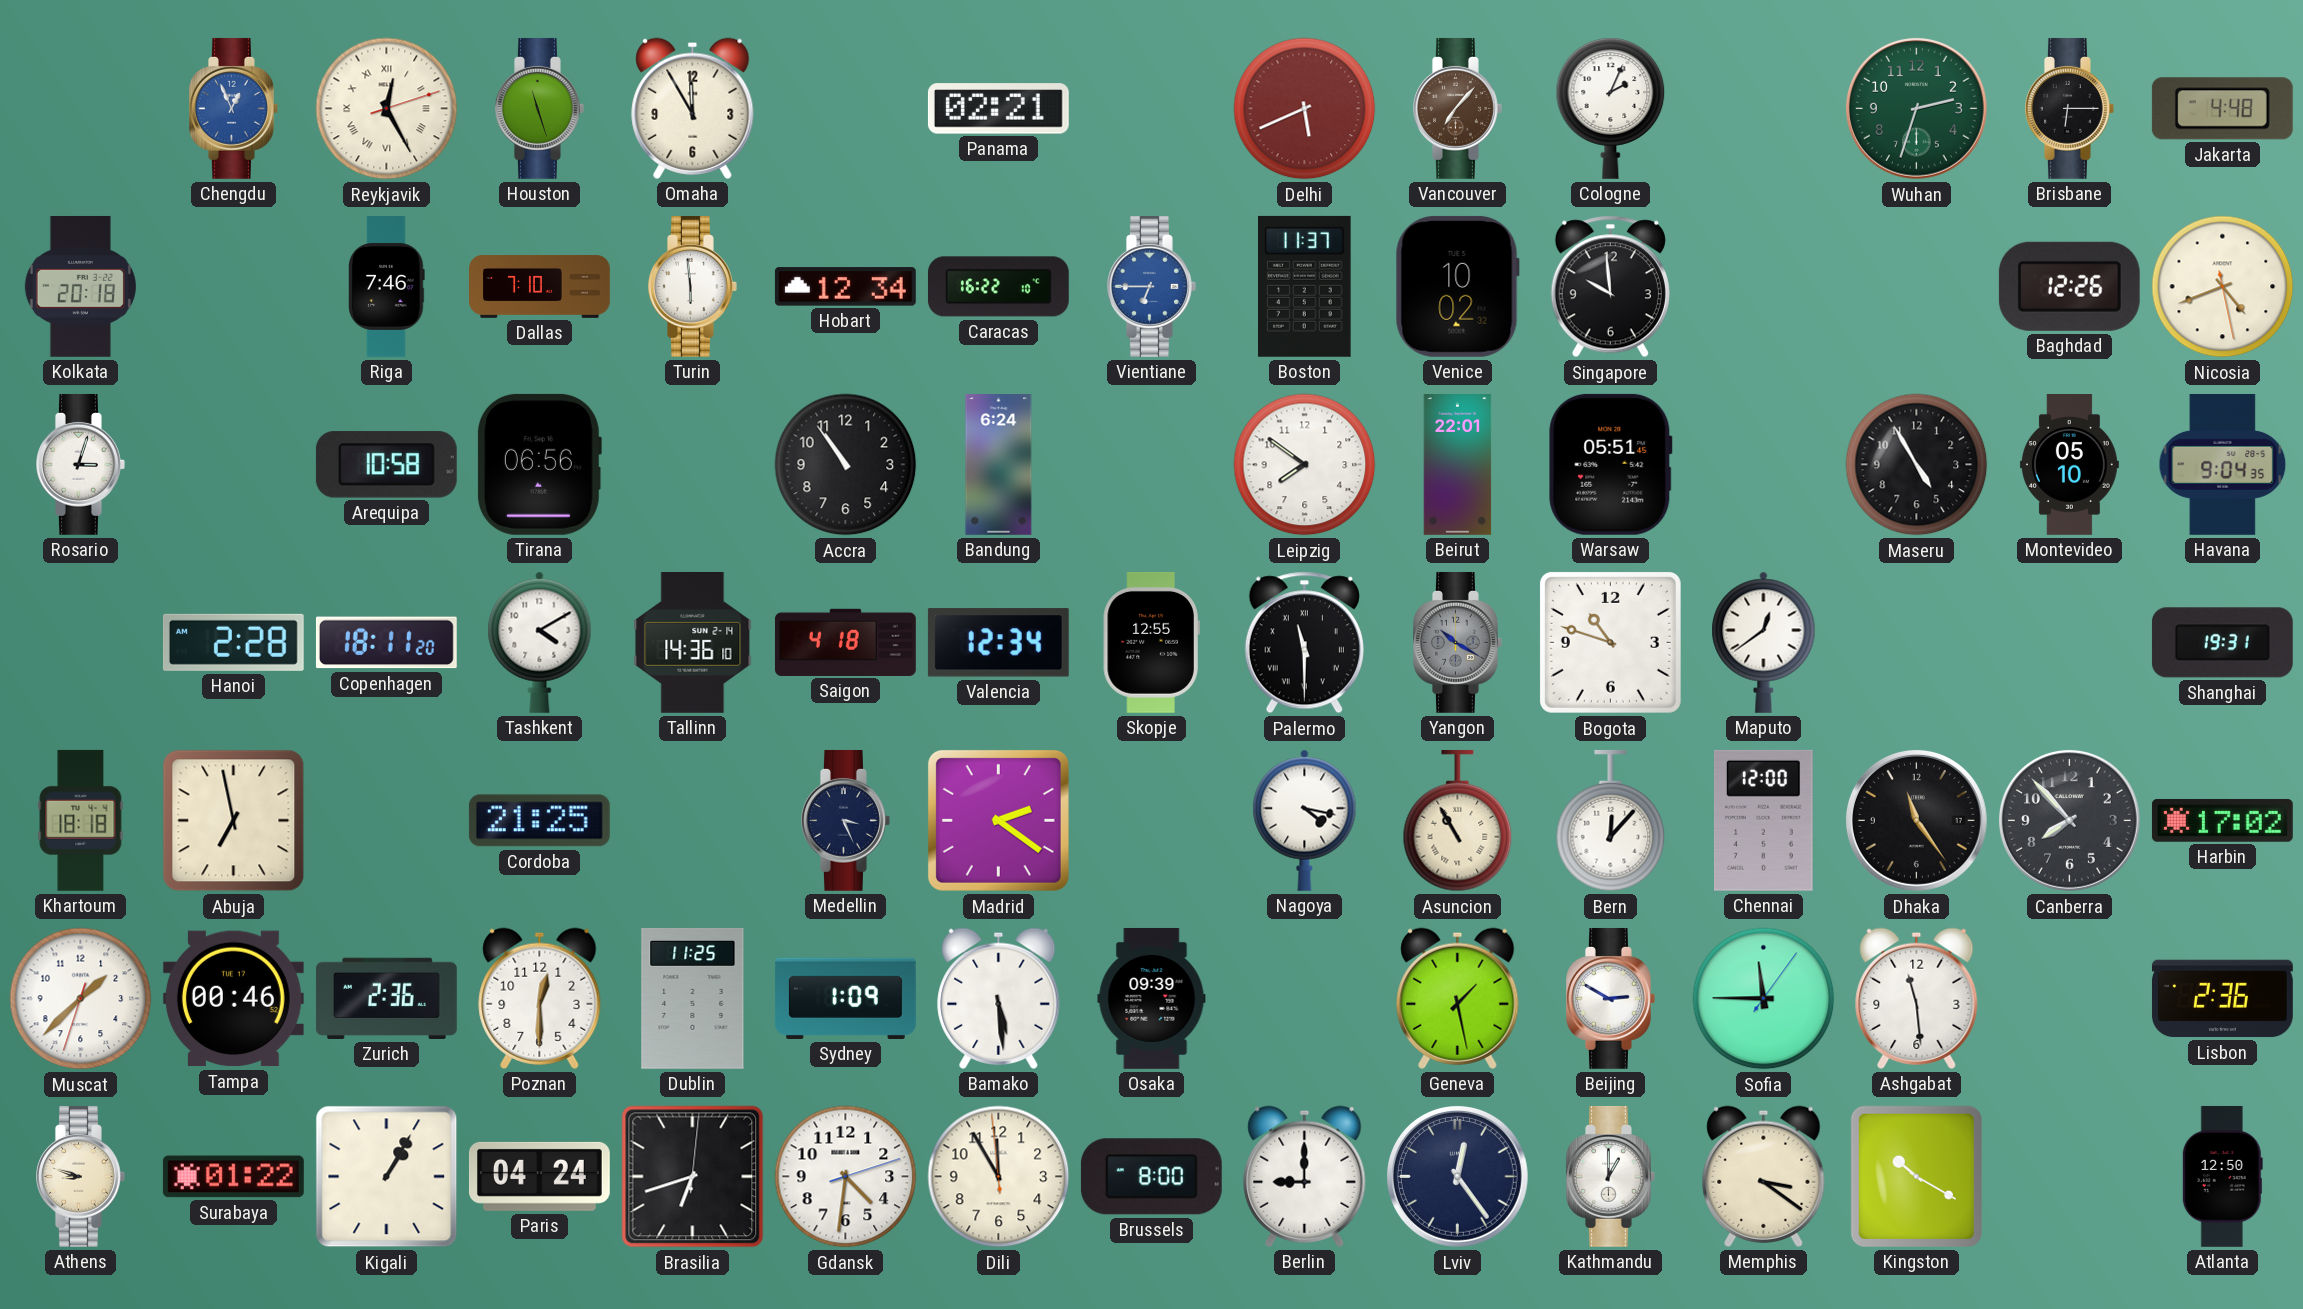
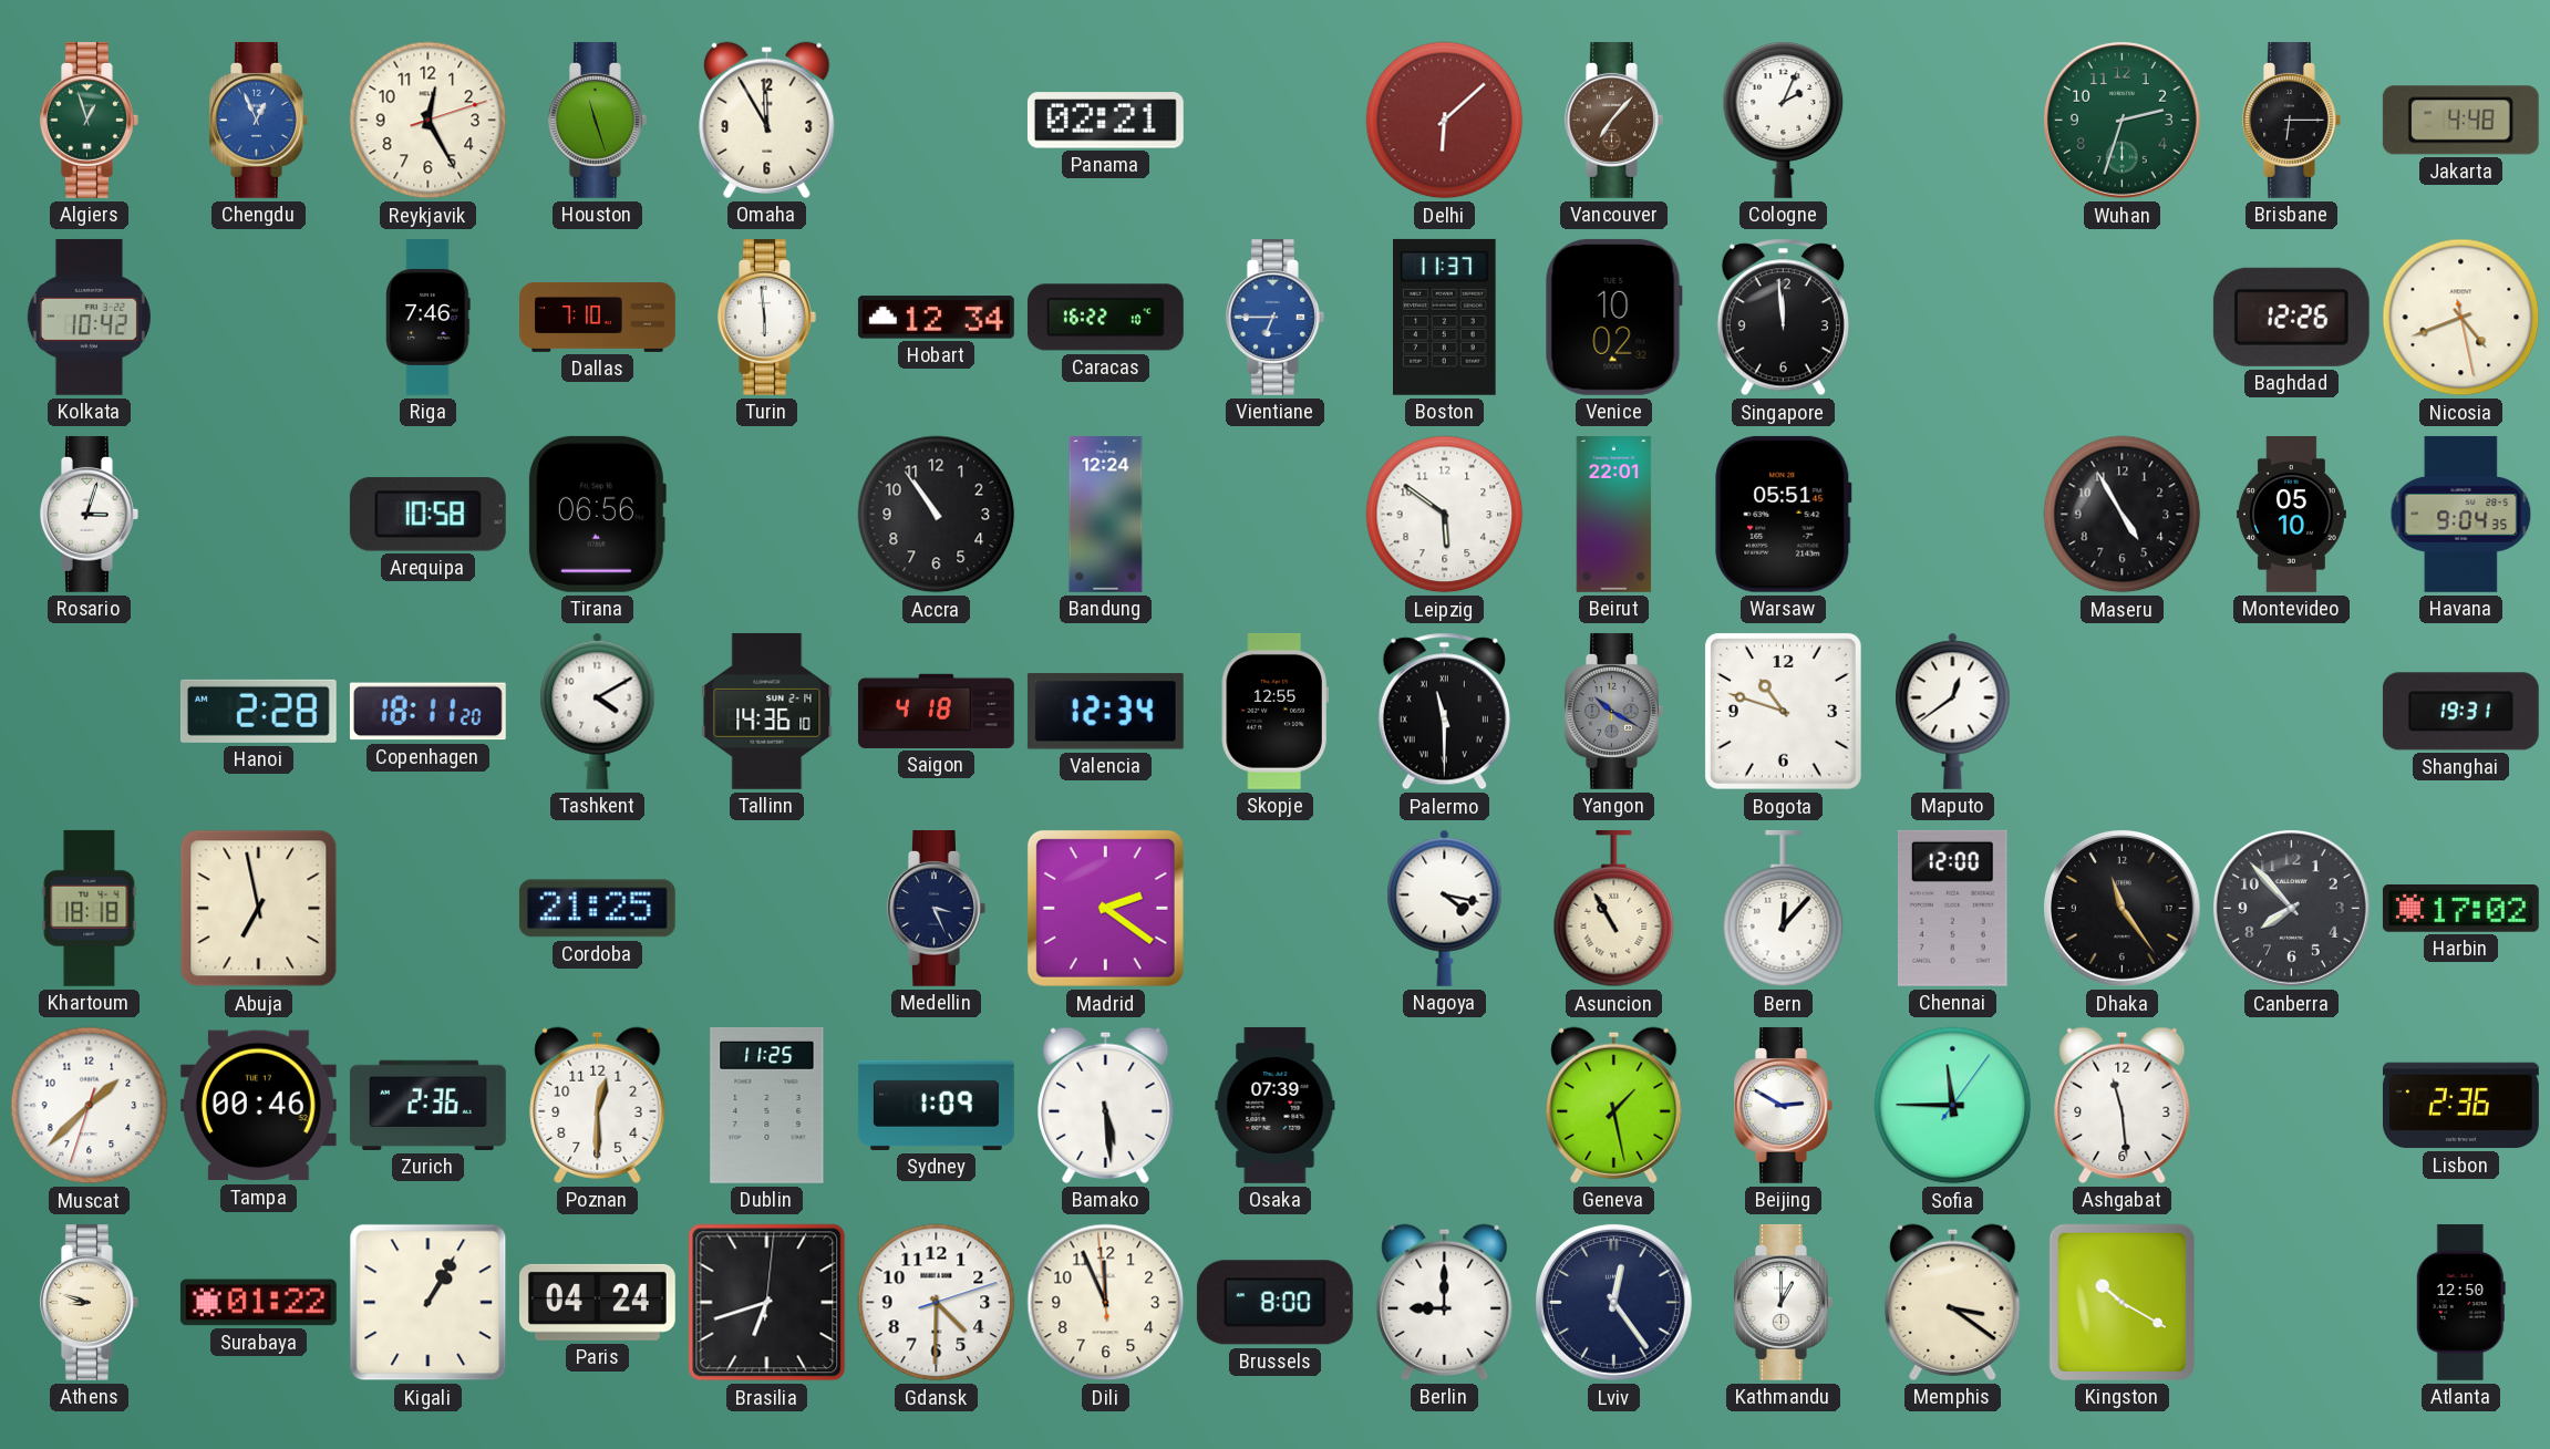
Algiers: none -> 12:57 (90, 120)
Reykjavik numerals: Roman -> Arabic (429, 121)
Delhi: 5:41 -> 6:08 (1445, 121)
Kolkata: 20:18 -> 10:42 (89, 317)
Singapore: 9:59 -> 11:59 (1783, 318)
Bandung: 6:24 -> 12:24 (1106, 515)
Leipzig: 7:51 -> 5:51 (1445, 515)
Osaka: 09:39 -> 07:39 (1276, 1106)
Gdansk: 4:31 -> 4:30 (937, 1303)
Dili: 11:54 -> 11:55 (1106, 1303)
